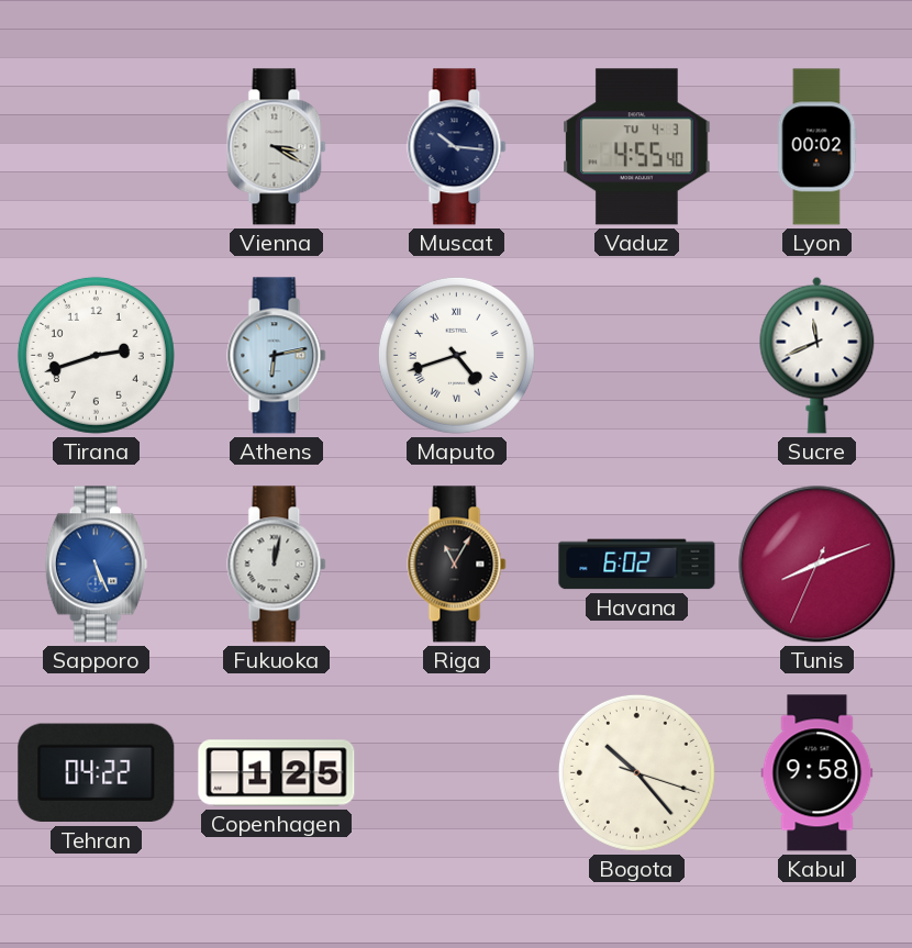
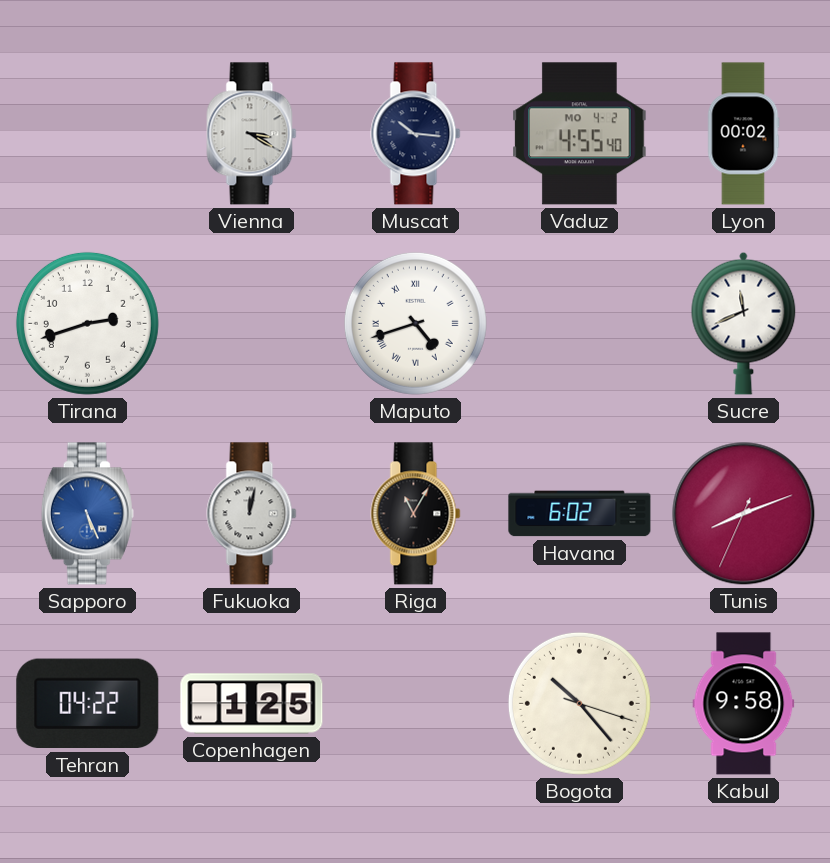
Vaduz date: TU 4-3 -> MO 4-2 (580, 134)
Athens: 6:13 -> none (277, 356)
